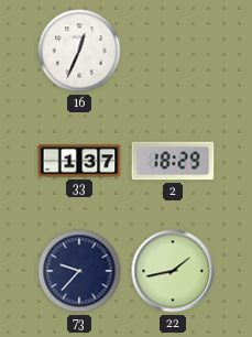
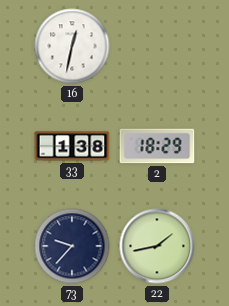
16: 12:34 -> 12:32 (72, 46)
33: 1:37 -> 1:38 (72, 146)
